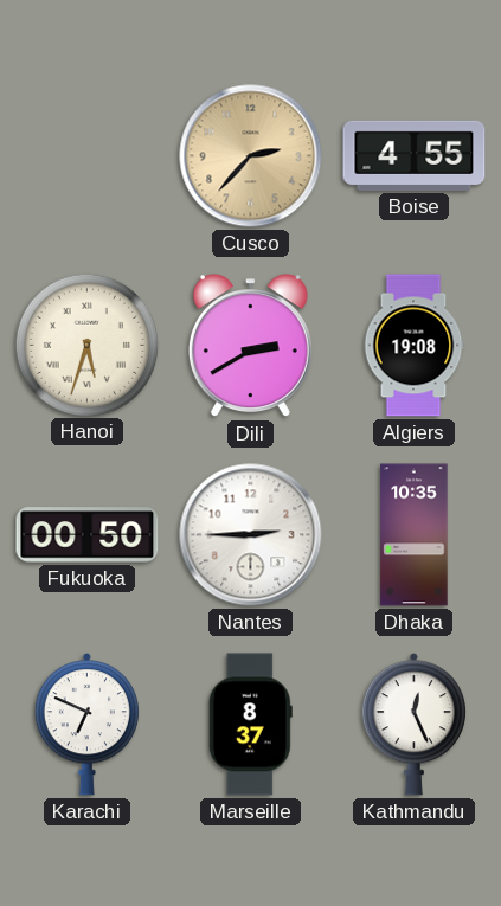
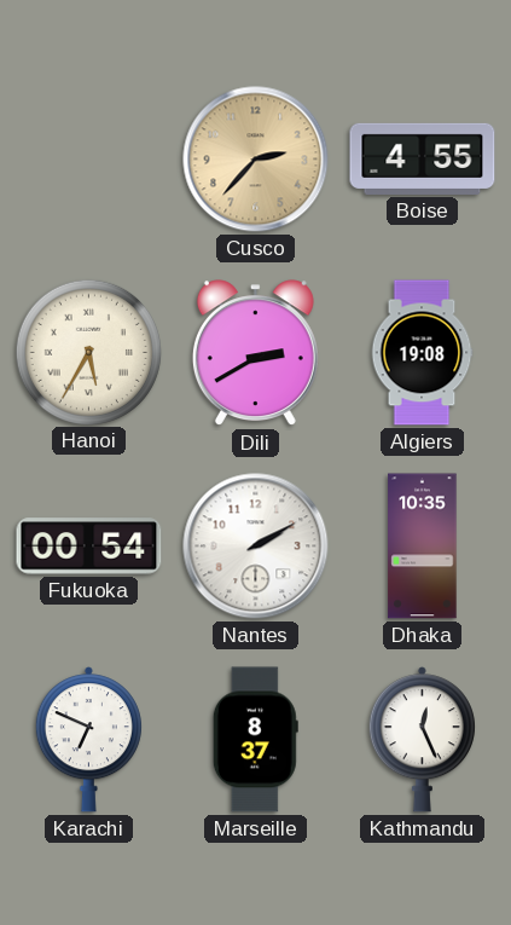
Hanoi: 5:33 -> 5:35 (88, 352)
Fukuoka: 00:50 -> 00:54 (89, 547)
Nantes: 2:45 -> 2:10 (256, 547)
